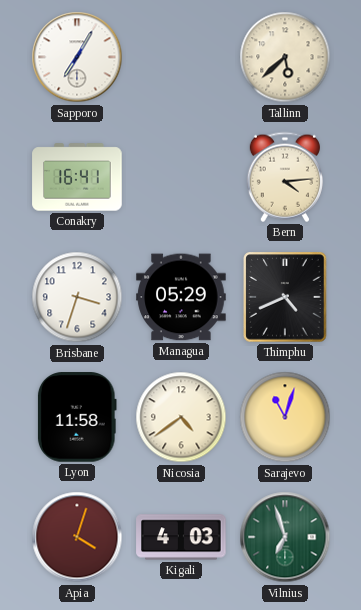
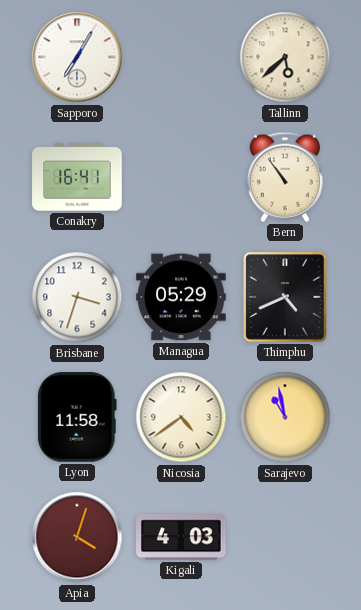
Bern: 4:14 -> 10:54 (285, 177)
Sarajevo: 11:03 -> 10:58 (285, 417)
Vilnius: 6:57 -> none (285, 537)
